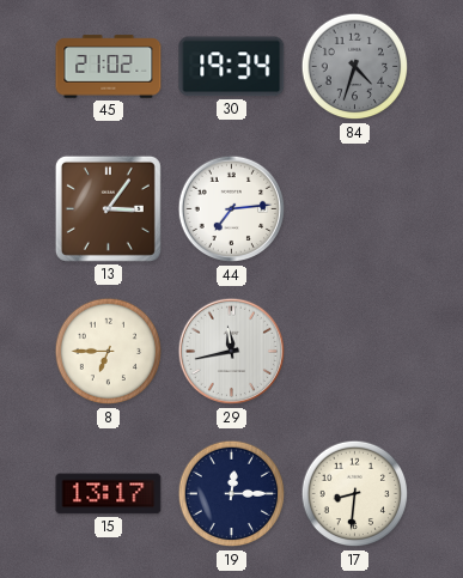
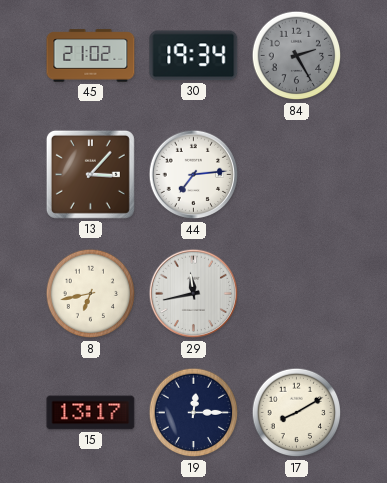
84: 4:33 -> 2:25 (297, 56)
13: 3:06 -> 3:07 (90, 174)
8: 6:45 -> 6:43 (91, 294)
17: 8:31 -> 8:10 (297, 413)
